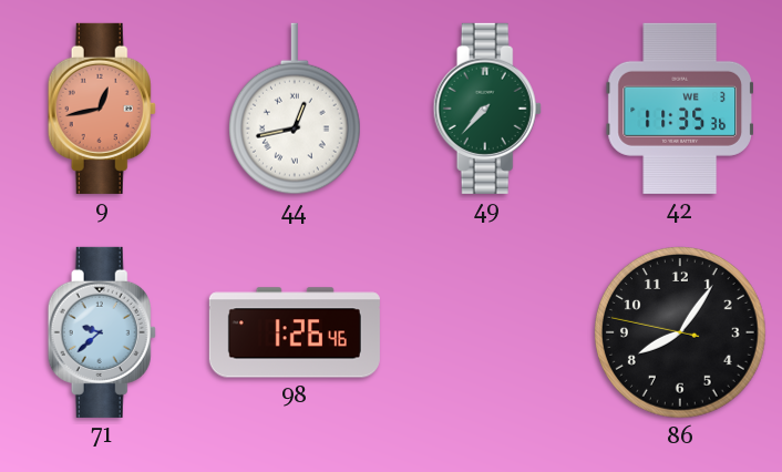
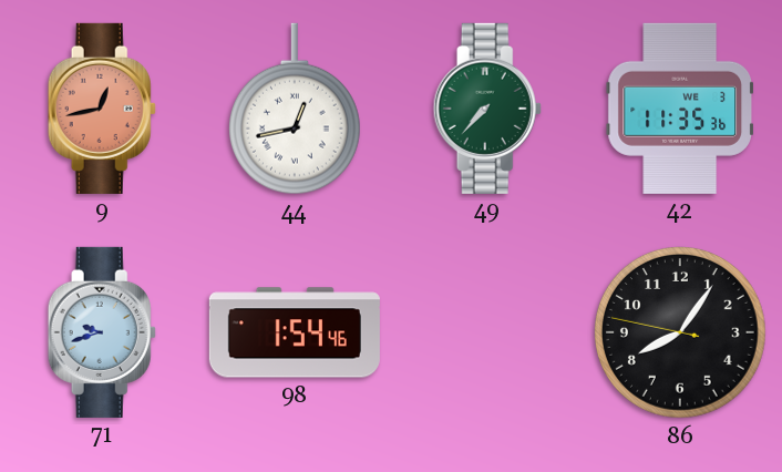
71: 9:38 -> 9:42 (102, 332)
98: 1:26 -> 1:54 (295, 332)
